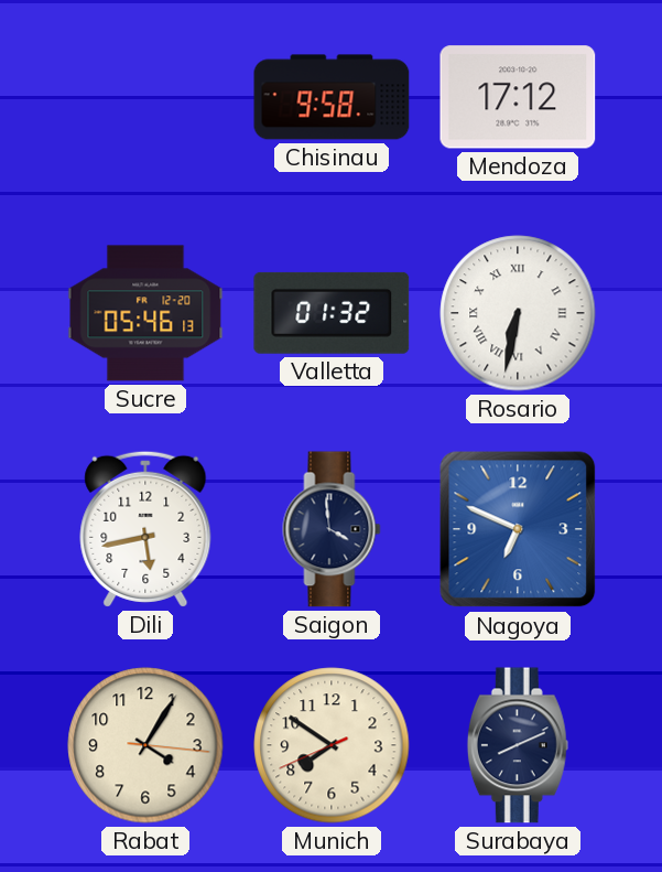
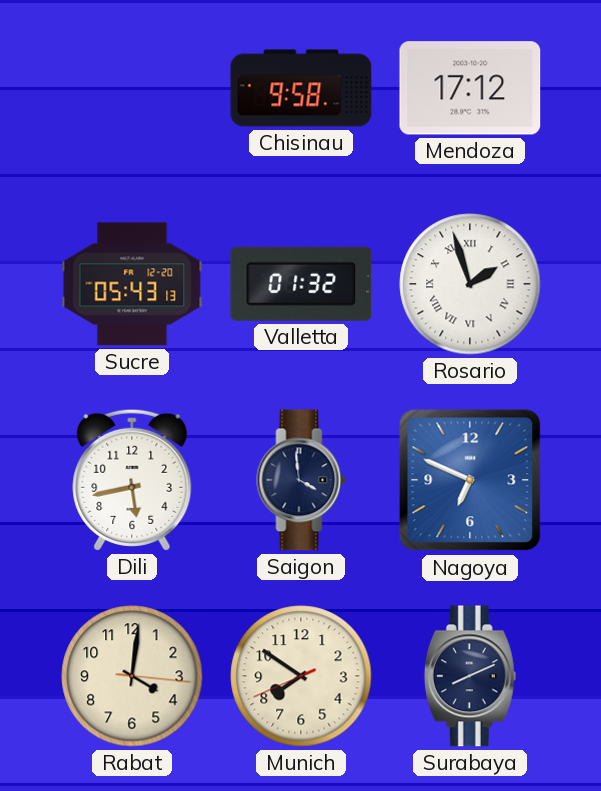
Sucre: 05:46 -> 05:43 (132, 284)
Rosario: 6:32 -> 1:57 (470, 284)
Rabat: 4:05 -> 4:01 (132, 676)
